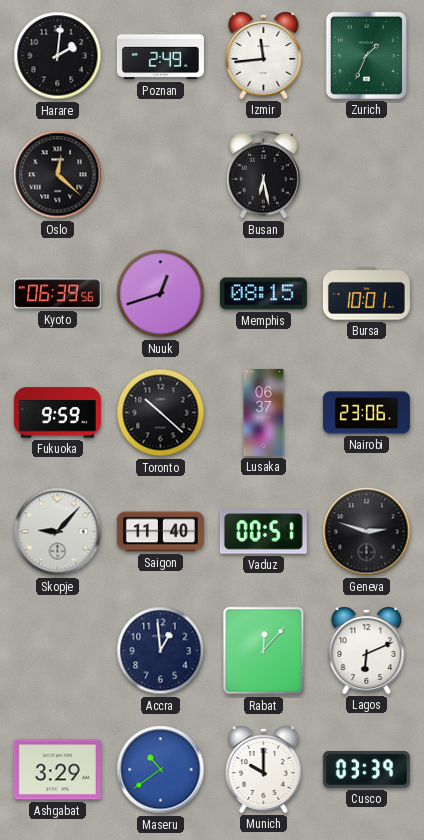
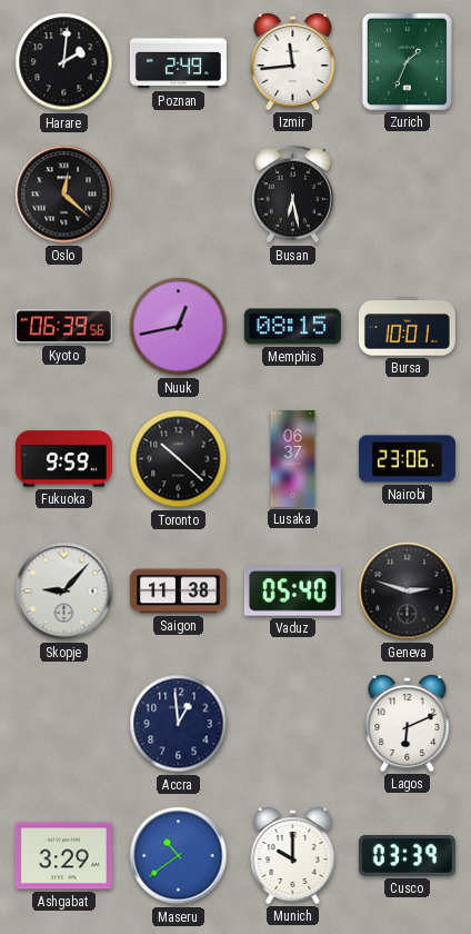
Nuuk: 12:42 -> 12:43 (179, 327)
Saigon: 11:40 -> 11:38 (178, 592)
Vaduz: 00:51 -> 05:40 (292, 592)
Rabat: 12:07 -> none (264, 651)
